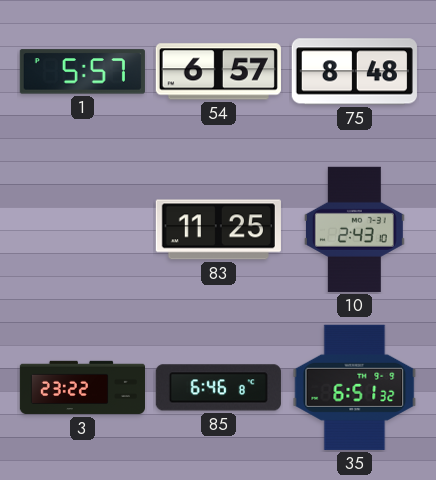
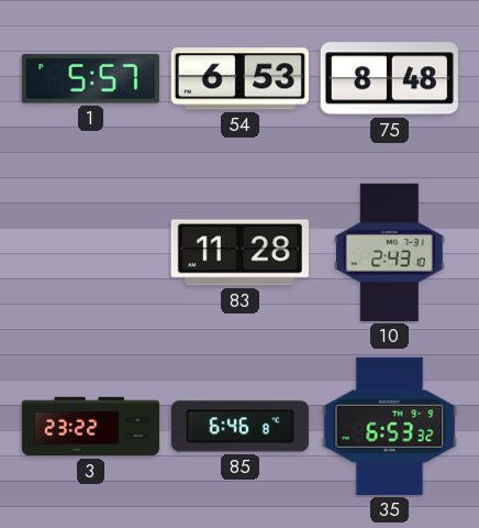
54: 6:57 -> 6:53 (239, 79)
83: 11:25 -> 11:28 (239, 253)
35: 6:51 -> 6:53 (390, 426)
